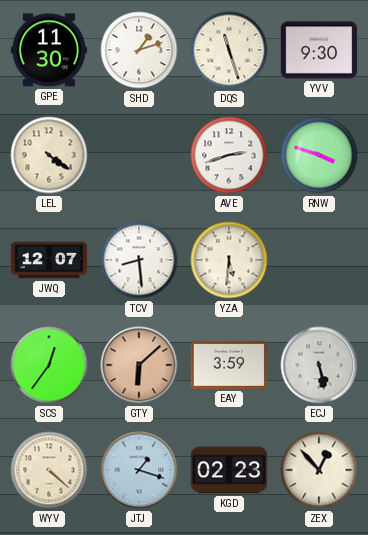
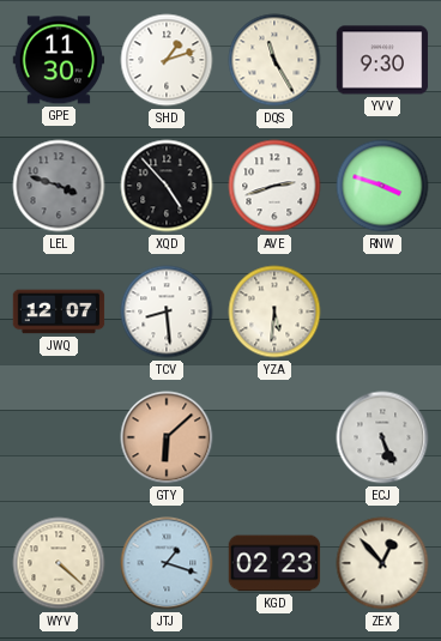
DQS: 11:27 -> 11:25 (274, 60)
LEL: 4:21 -> 3:48 (59, 186)
LEL dial: cream -> grey (59, 186)
XQD: none -> 4:53 (167, 186)
SCS: 12:36 -> none (49, 365)
EAY: 3:59 -> none (229, 365)
ECJ: 5:28 -> 5:26 (382, 437)
